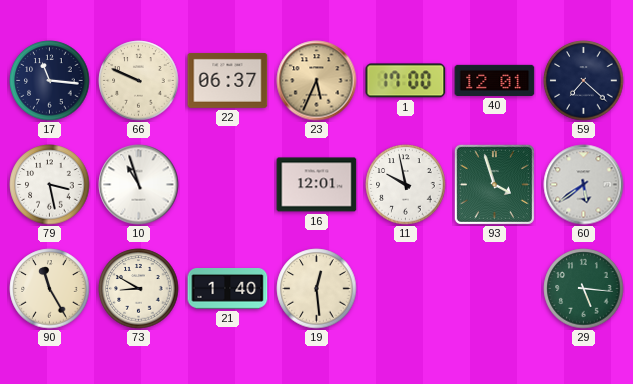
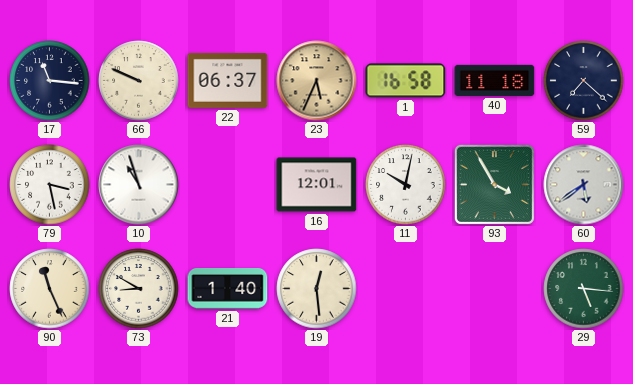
1: 17:00 -> 16:58 (406, 81)
40: 12:01 -> 11:18 (495, 80)
11: 9:58 -> 10:02 (406, 185)
93: 3:57 -> 3:55 (494, 184)
90: 11:25 -> 11:26 (50, 289)
